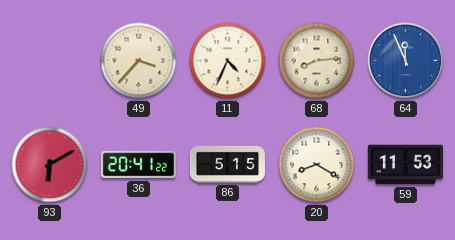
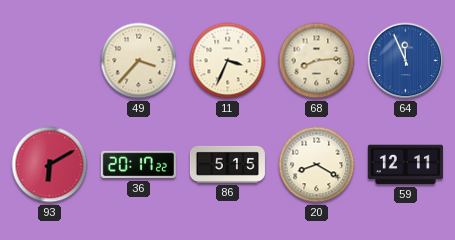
11: 4:34 -> 3:34 (228, 61)
36: 20:41 -> 20:17 (138, 165)
59: 11:53 -> 12:11 (405, 165)
